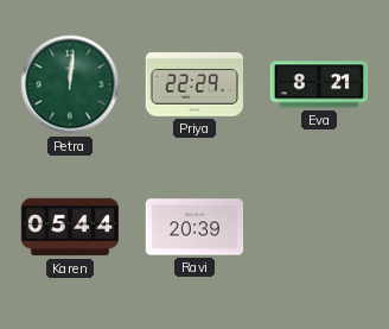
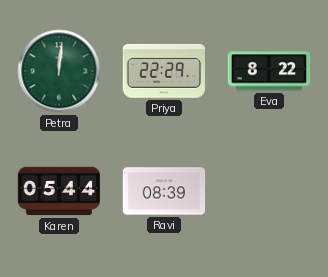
Eva: 8:21 -> 8:22 (269, 71)
Ravi: 20:39 -> 08:39 (164, 191)
